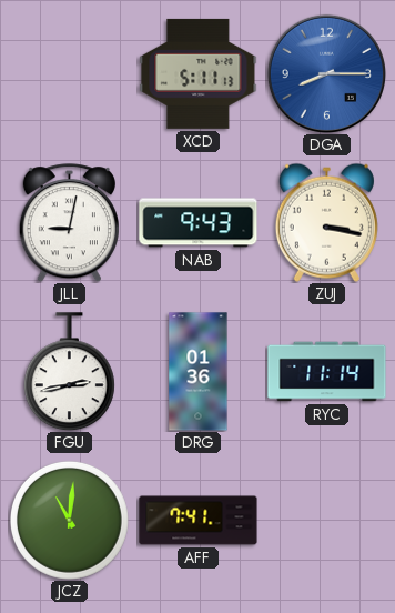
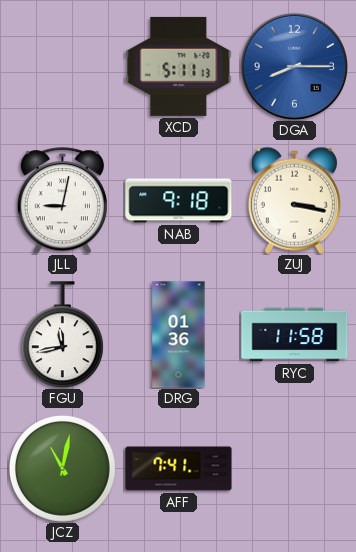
NAB: 9:43 -> 9:18 (179, 201)
FGU: 2:43 -> 11:43 (62, 335)
RYC: 11:14 -> 11:58 (295, 335)
JCZ: 11:01 -> 11:02 (63, 469)
